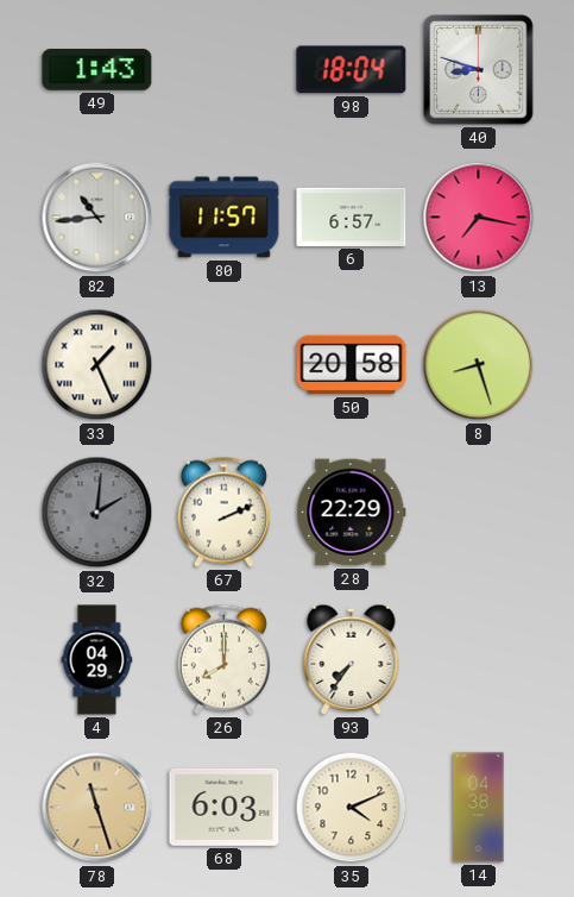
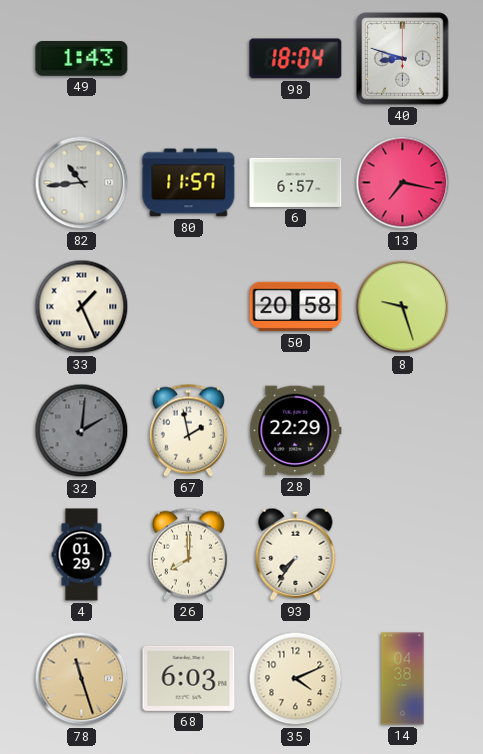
8: 8:27 -> 9:27 (403, 307)
67: 2:11 -> 1:58 (188, 430)
4: 04:29 -> 01:29 (82, 555)
